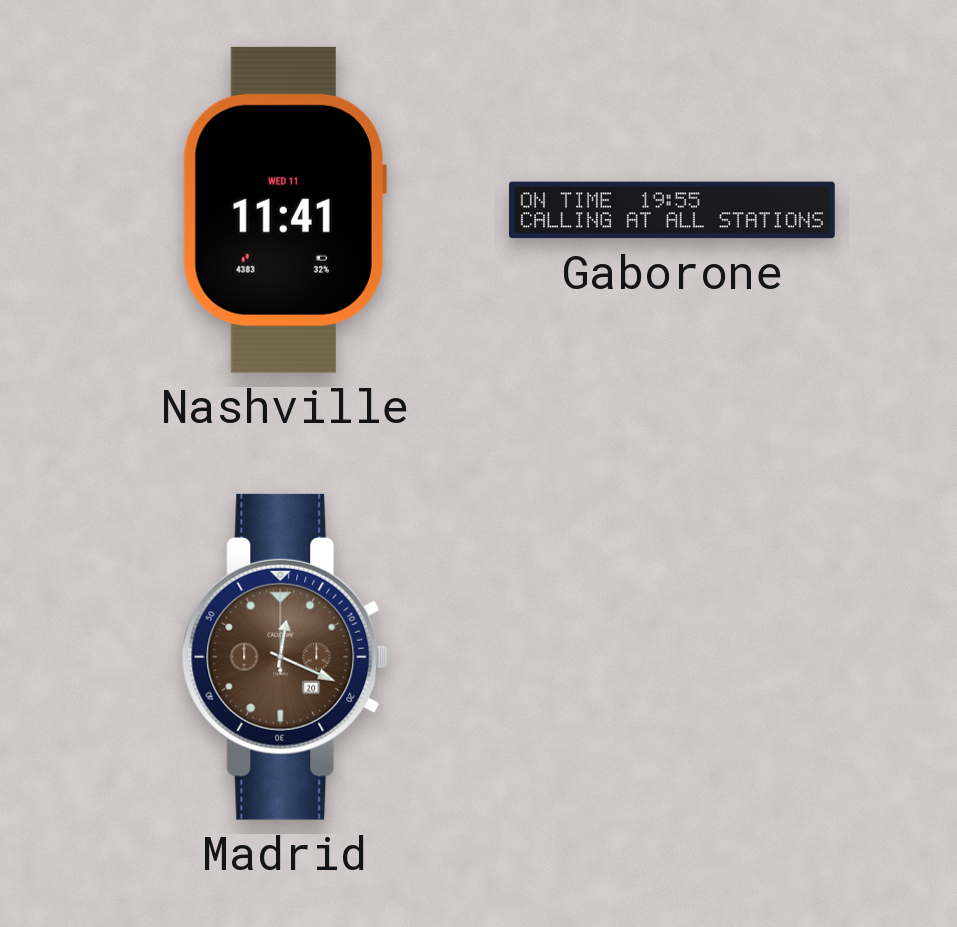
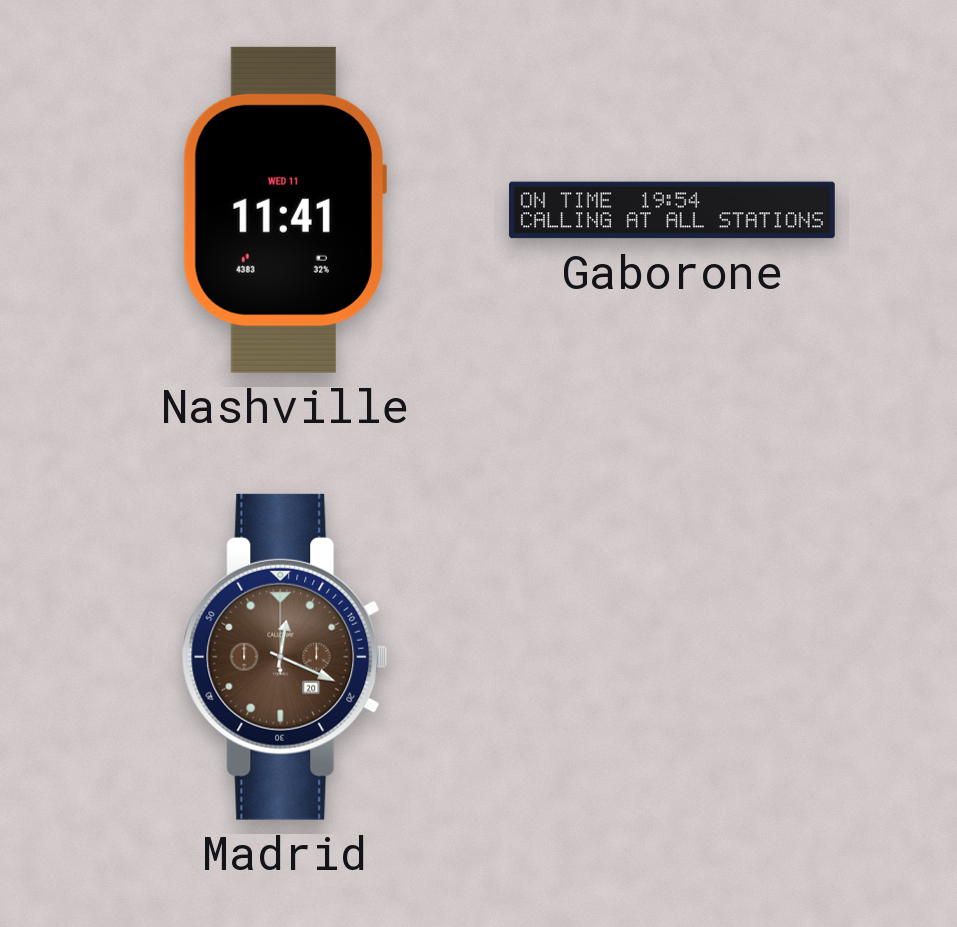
Gaborone: 19:55 -> 19:54 (673, 210)
